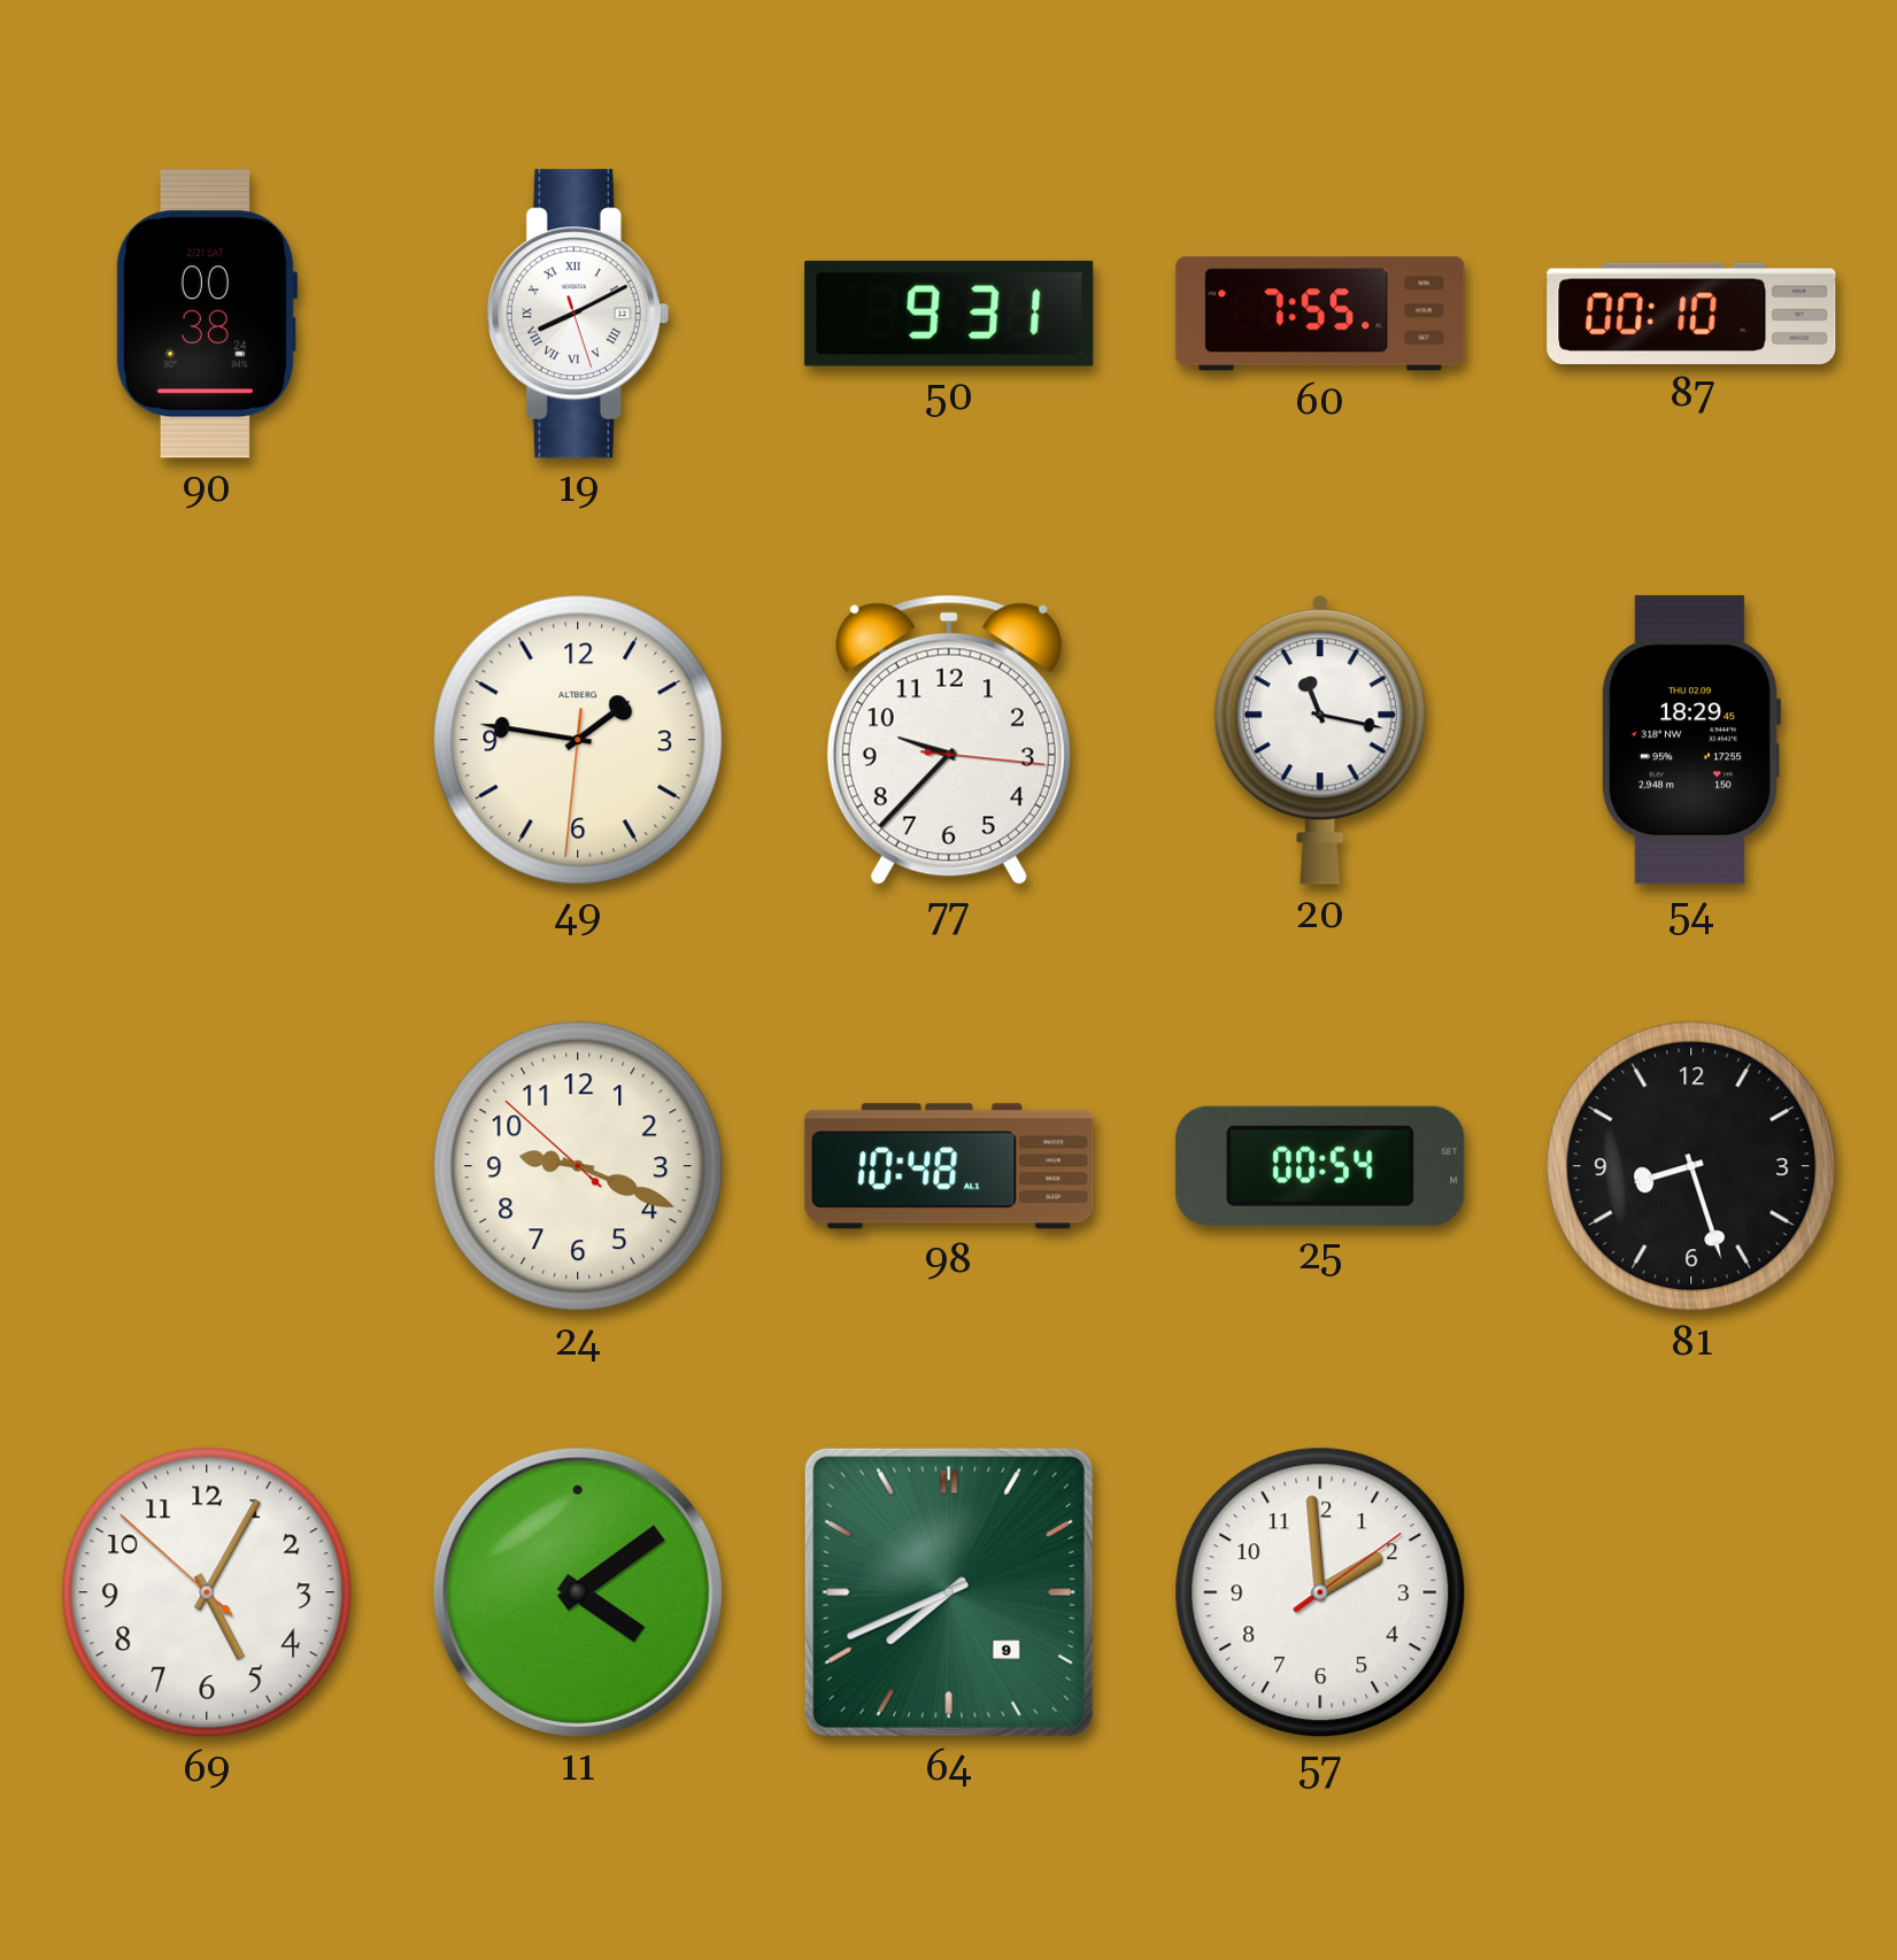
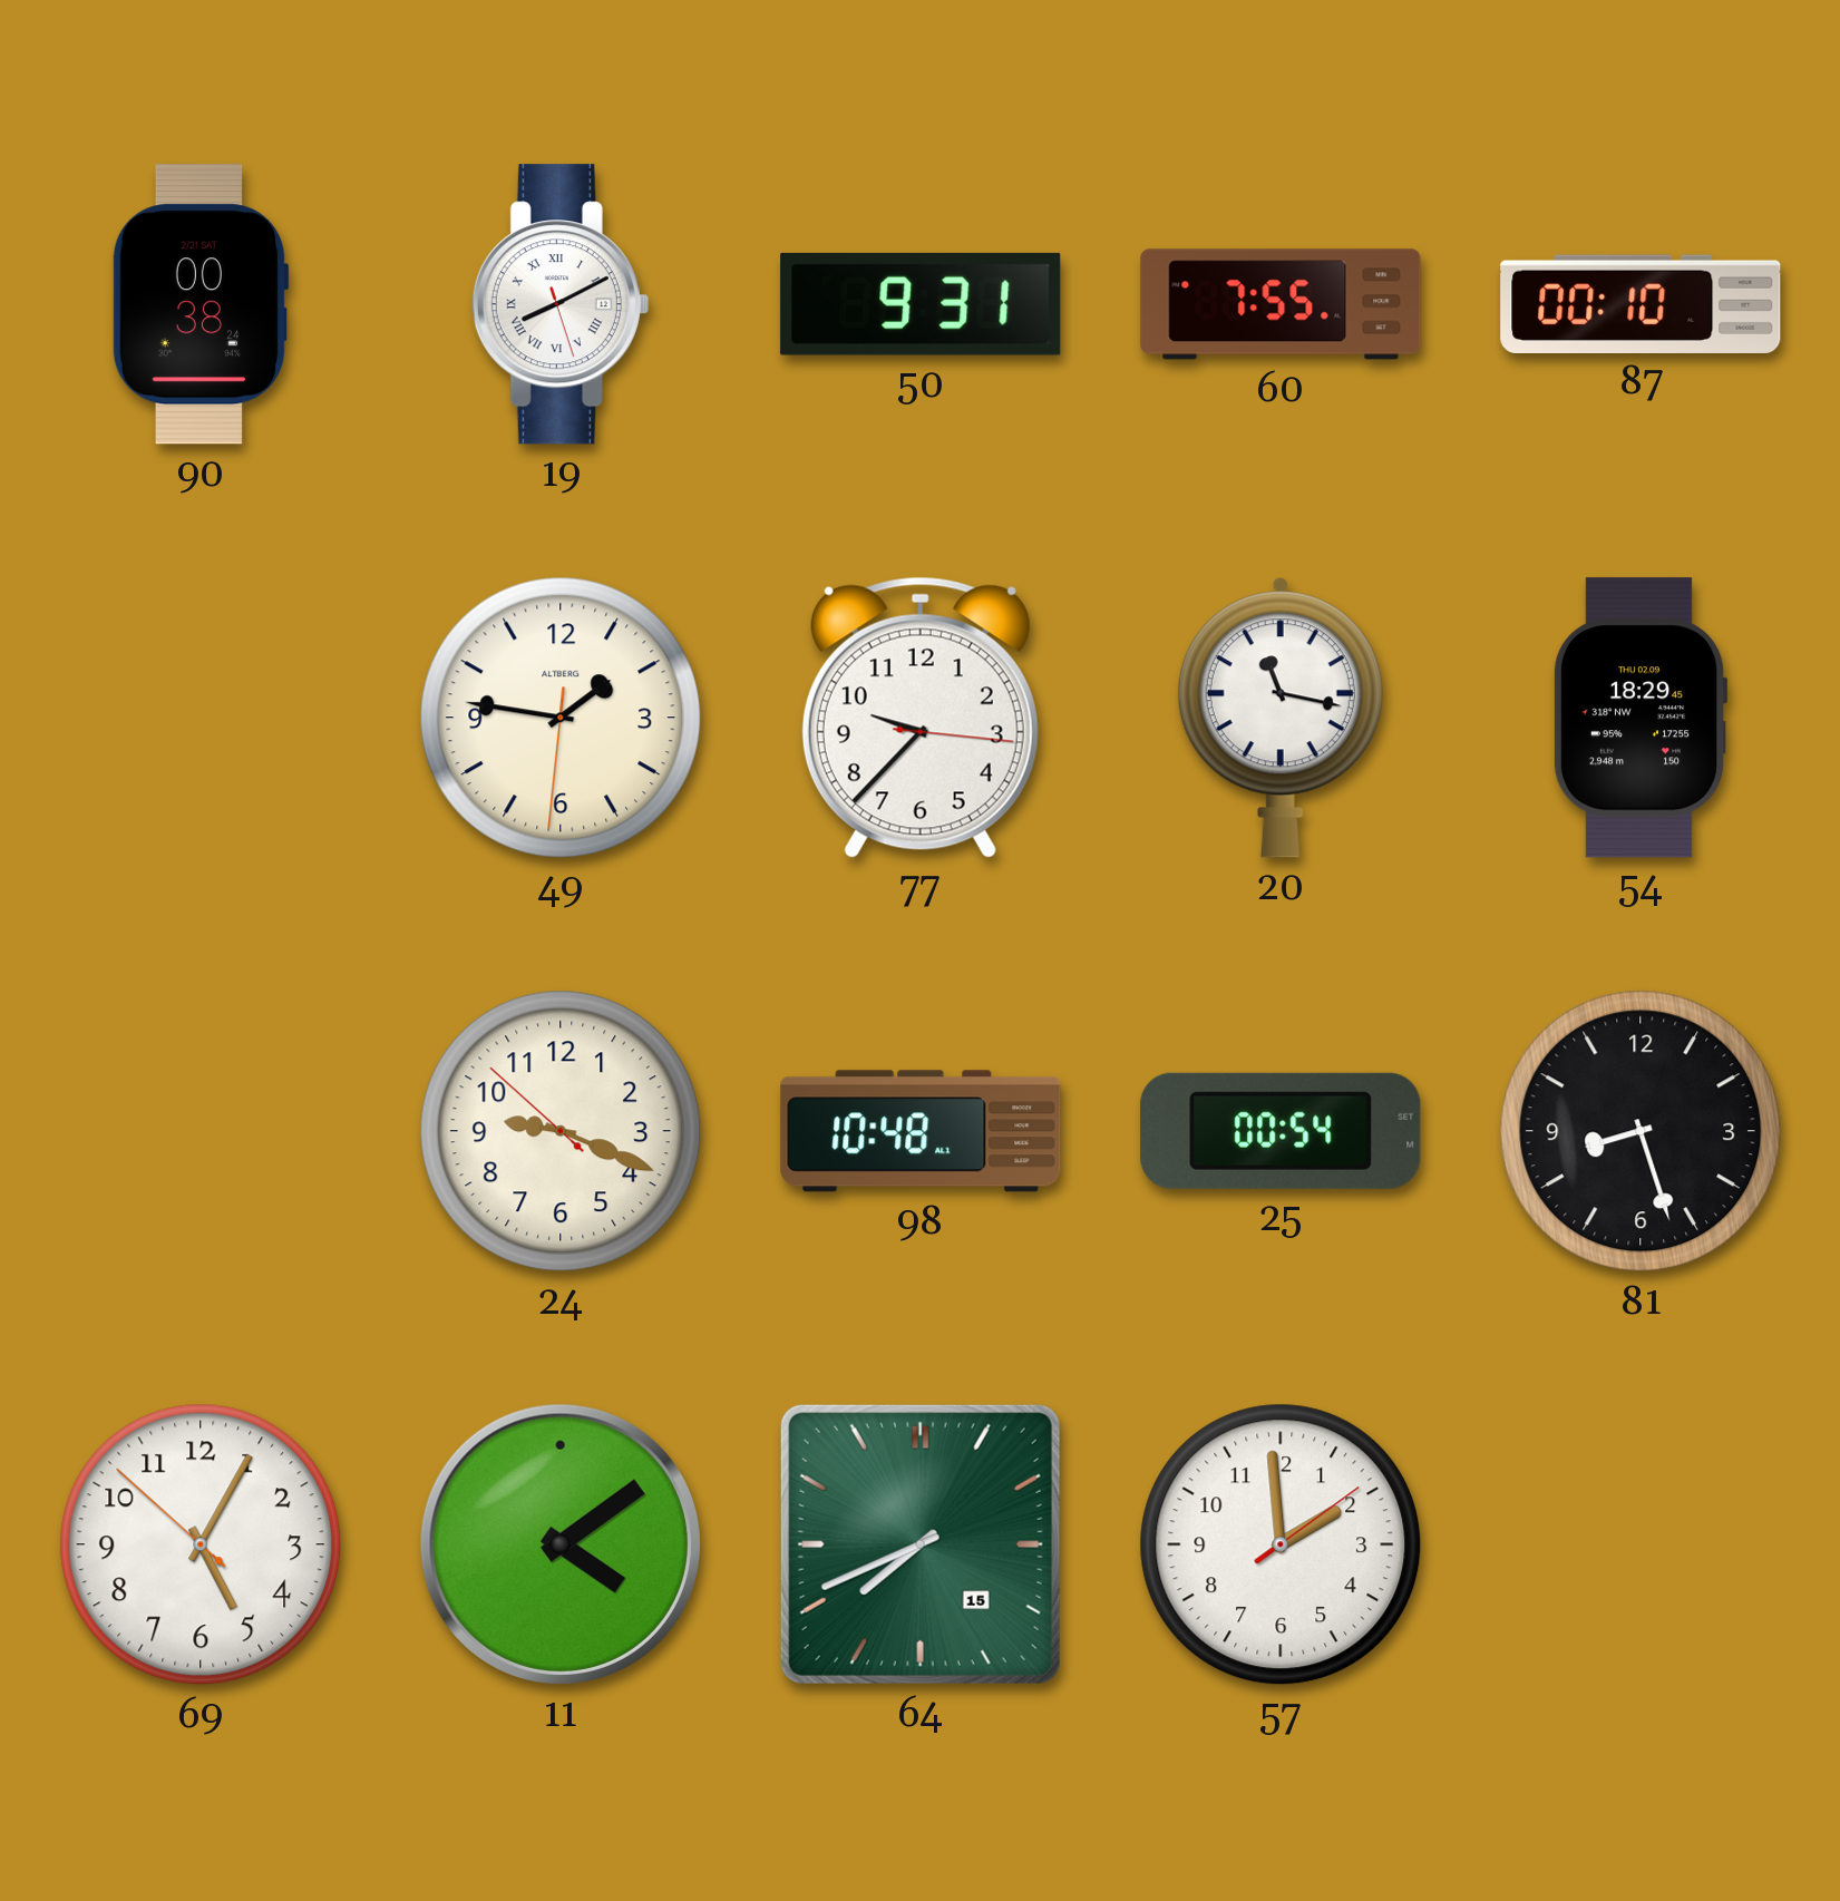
64 date: 9 -> 15 (921, 1544)
